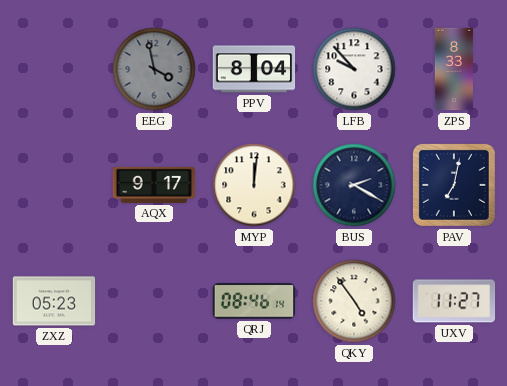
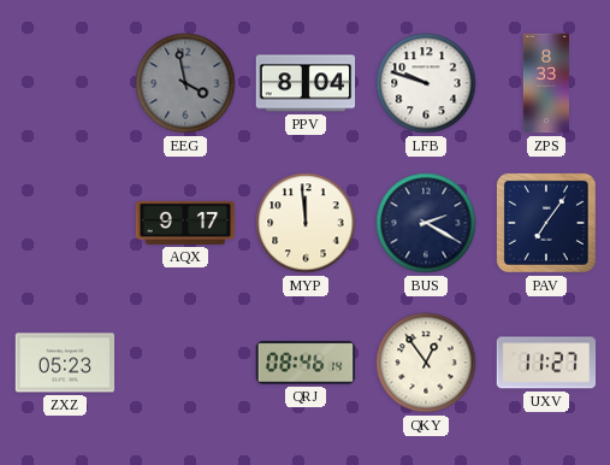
LFB: 9:53 -> 9:48 (426, 83)
MYP: 12:01 -> 11:59 (306, 223)
PAV: 7:02 -> 7:06 (546, 223)
QKY: 4:54 -> 12:54 (426, 363)
